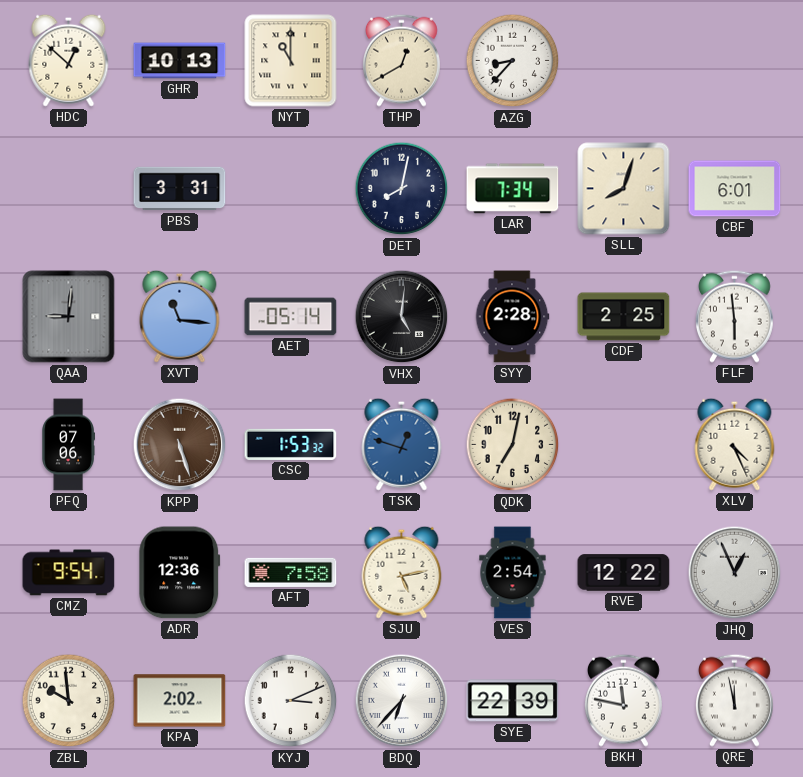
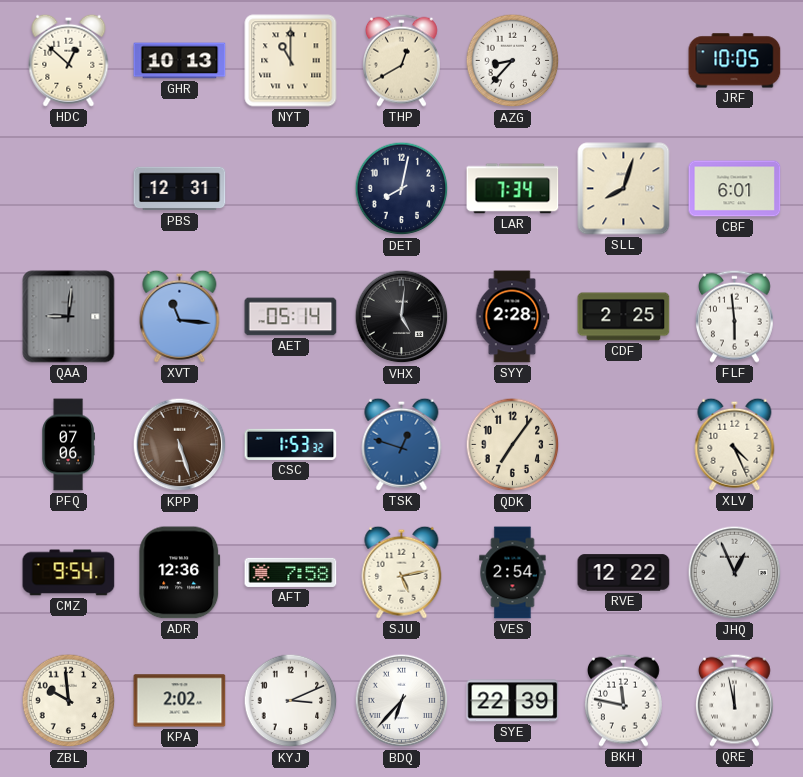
JRF: none -> 10:05 (735, 61)
PBS: 3:31 -> 12:31 (180, 189)
QDK: 7:02 -> 7:06 (513, 445)
